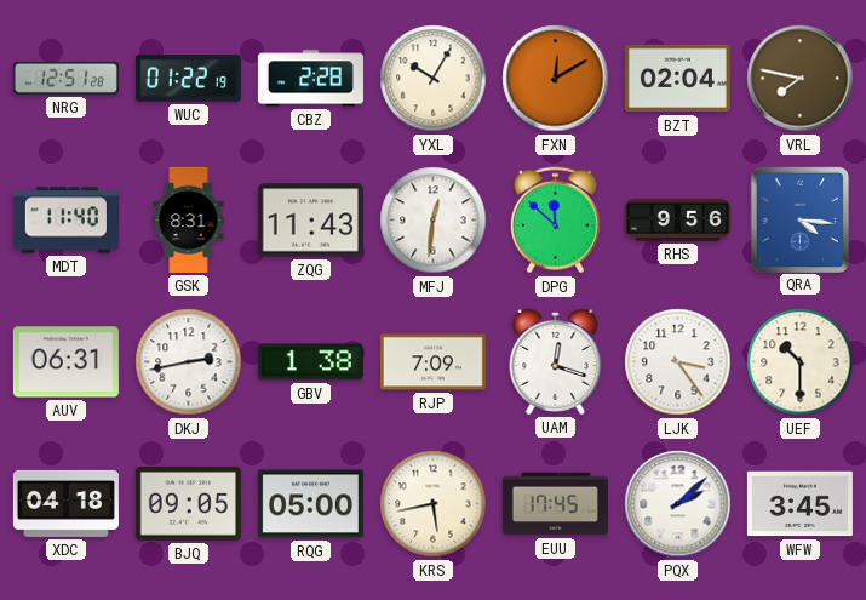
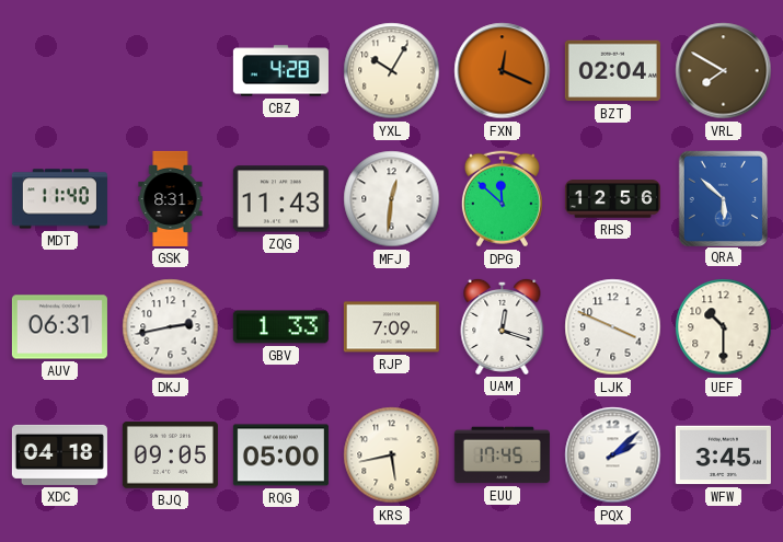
NRG: 12:51 -> none (65, 78)
WUC: 01:22 -> none (188, 79)
CBZ: 2:28 -> 4:28 (280, 71)
FXN: 12:10 -> 12:19 (503, 71)
VRL: 7:47 -> 7:50 (724, 71)
RHS: 9:56 -> 12:56 (612, 199)
QRA: 4:16 -> 5:52 (723, 198)
GBV: 1:38 -> 1:33 (280, 327)
LJK: 3:24 -> 3:49 (613, 327)
